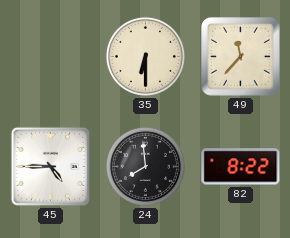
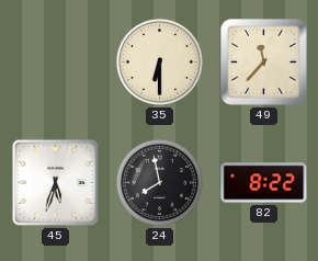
45: 4:45 -> 5:33 (55, 182)
24: 7:59 -> 7:58 (159, 182)
